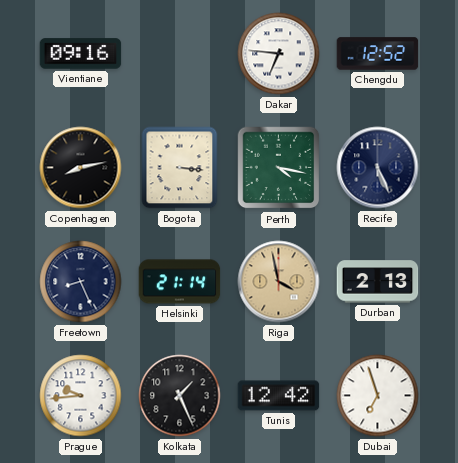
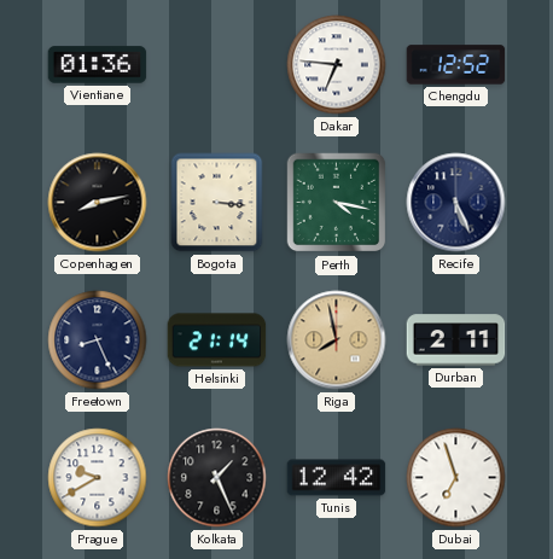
Vientiane: 09:16 -> 01:36 (98, 65)
Riga: 3:58 -> 7:58 (337, 340)
Durban: 2:13 -> 2:11 (456, 340)
Prague: 9:44 -> 9:40 (98, 478)
